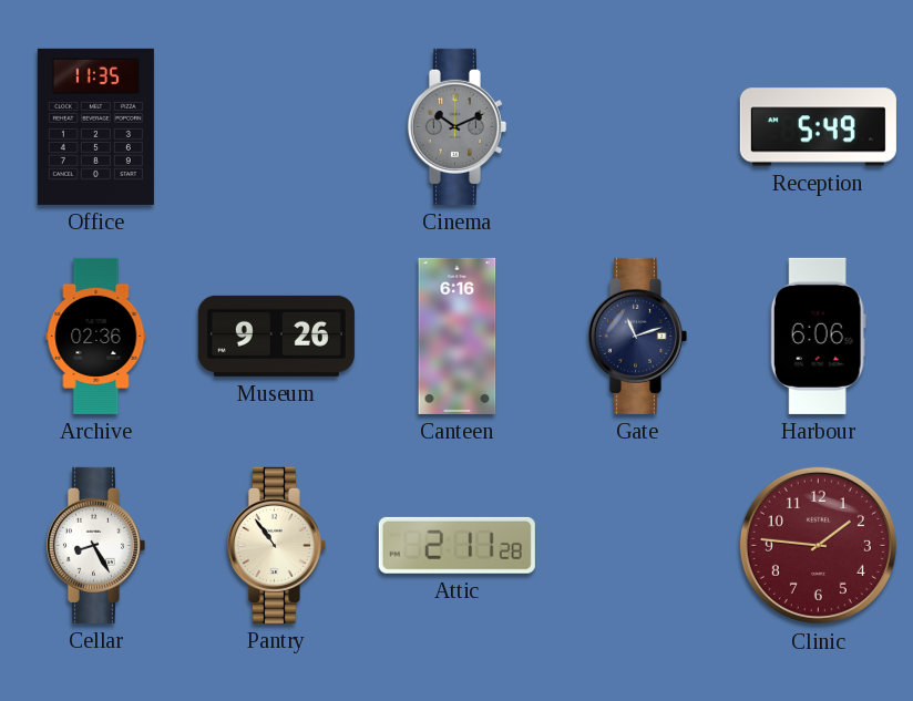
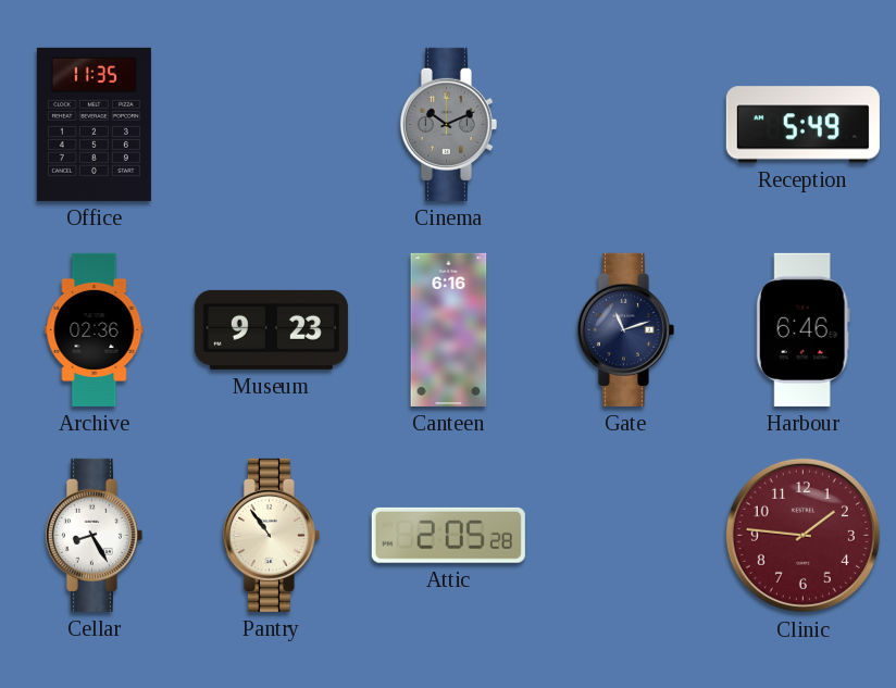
Museum: 9:26 -> 9:23 (271, 329)
Harbour: 6:06 -> 6:46 (802, 329)
Attic: 2:11 -> 2:05 (448, 535)
